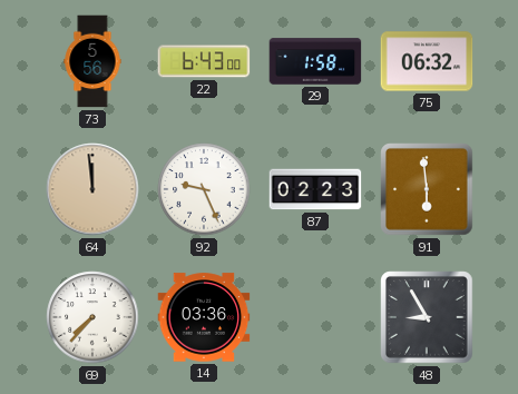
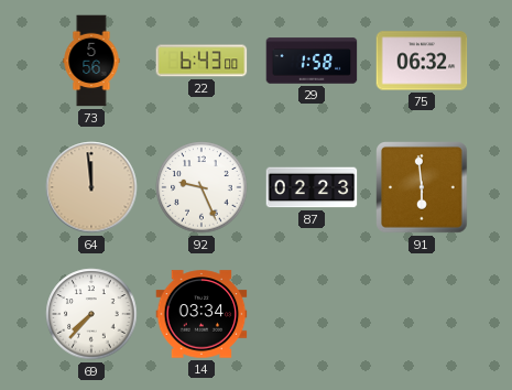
14: 03:36 -> 03:34 (201, 314)
48: 8:55 -> none (427, 317)
